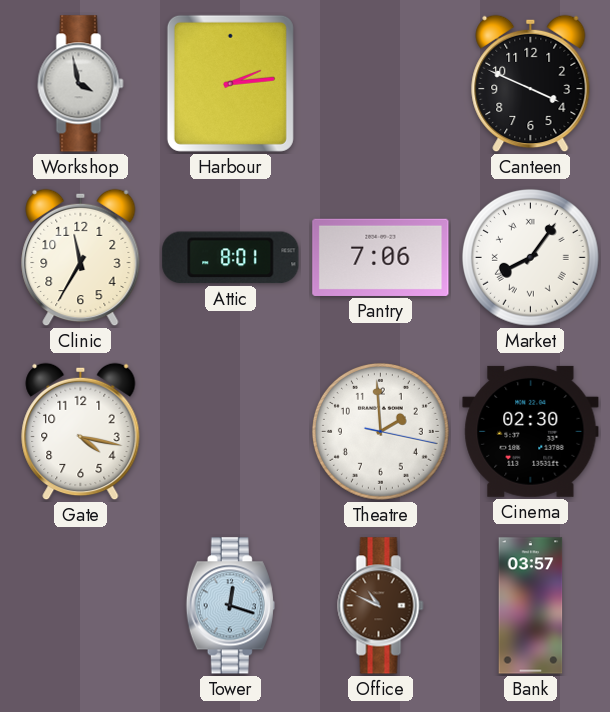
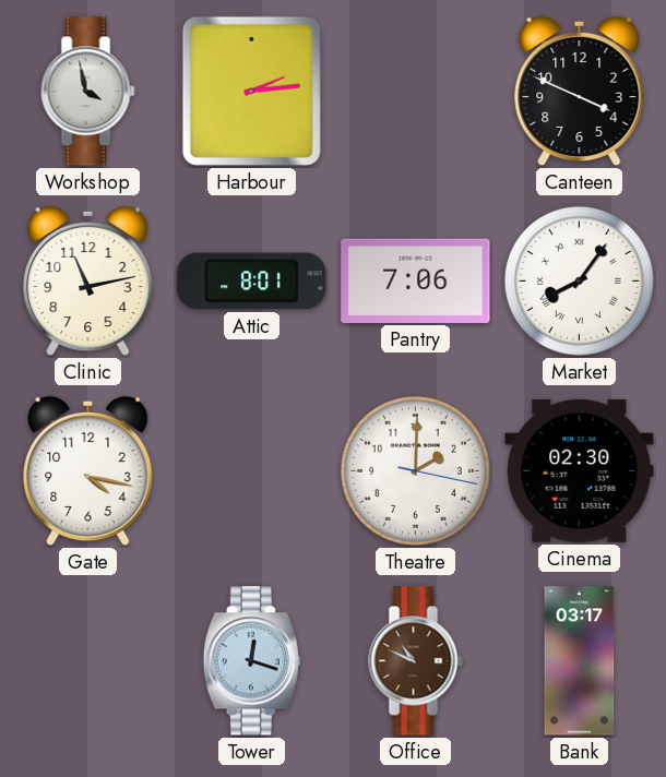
Clinic: 11:35 -> 11:13 (88, 282)
Theatre: 1:59 -> 2:00 (415, 470)
Bank: 03:57 -> 03:17 (580, 661)
